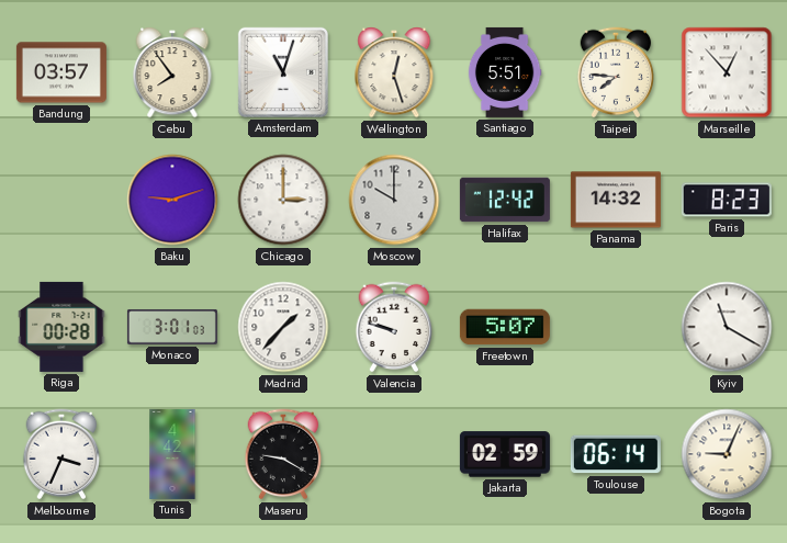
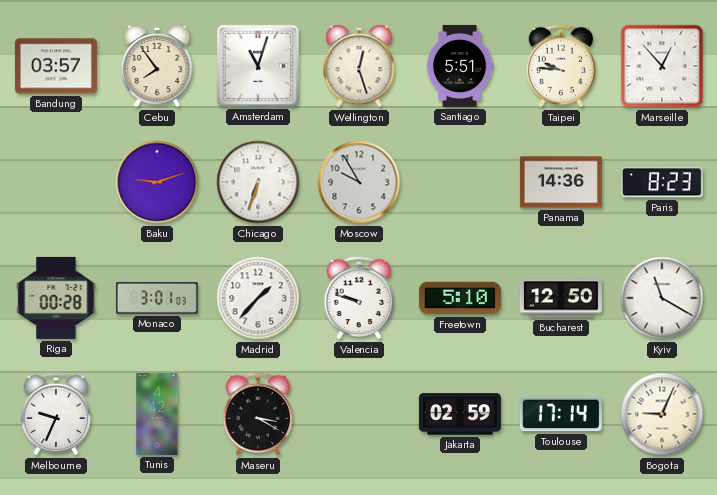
Taipei: 7:46 -> 9:46 (561, 66)
Chicago: 3:00 -> 6:33 (258, 182)
Moscow: 10:00 -> 9:55 (359, 182)
Halifax: 12:42 -> none (505, 200)
Panama: 14:32 -> 14:36 (561, 182)
Freetown: 5:07 -> 5:10 (460, 298)
Bucharest: none -> 12:50 (561, 298)
Melbourne: 3:34 -> 9:34 (56, 414)
Maseru: 9:20 -> 3:20 (258, 414)
Toulouse: 06:14 -> 17:14 (561, 414)
